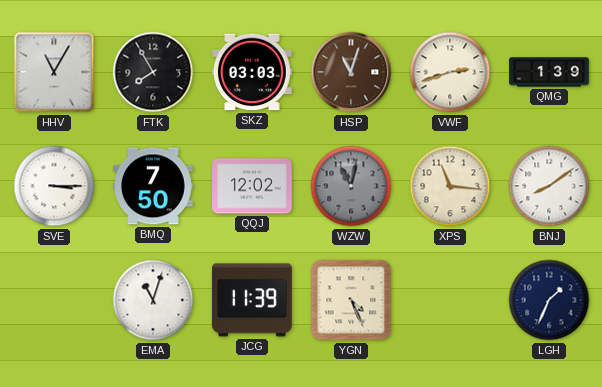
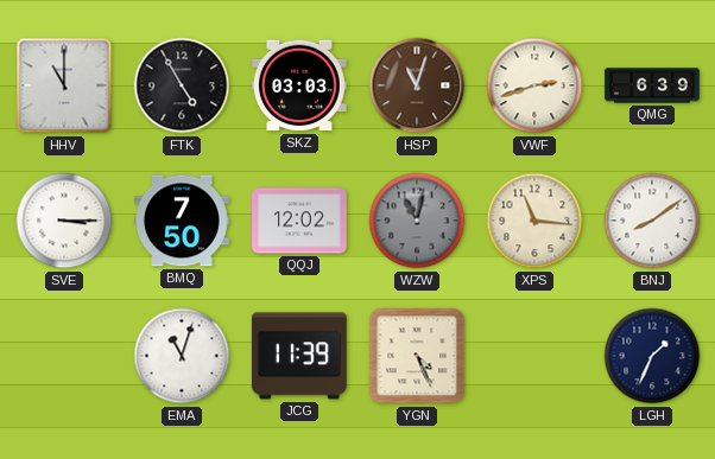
HHV: 11:05 -> 11:00 (64, 85)
FTK: 7:55 -> 4:55 (182, 85)
QMG: 1:39 -> 6:39 (652, 85)
